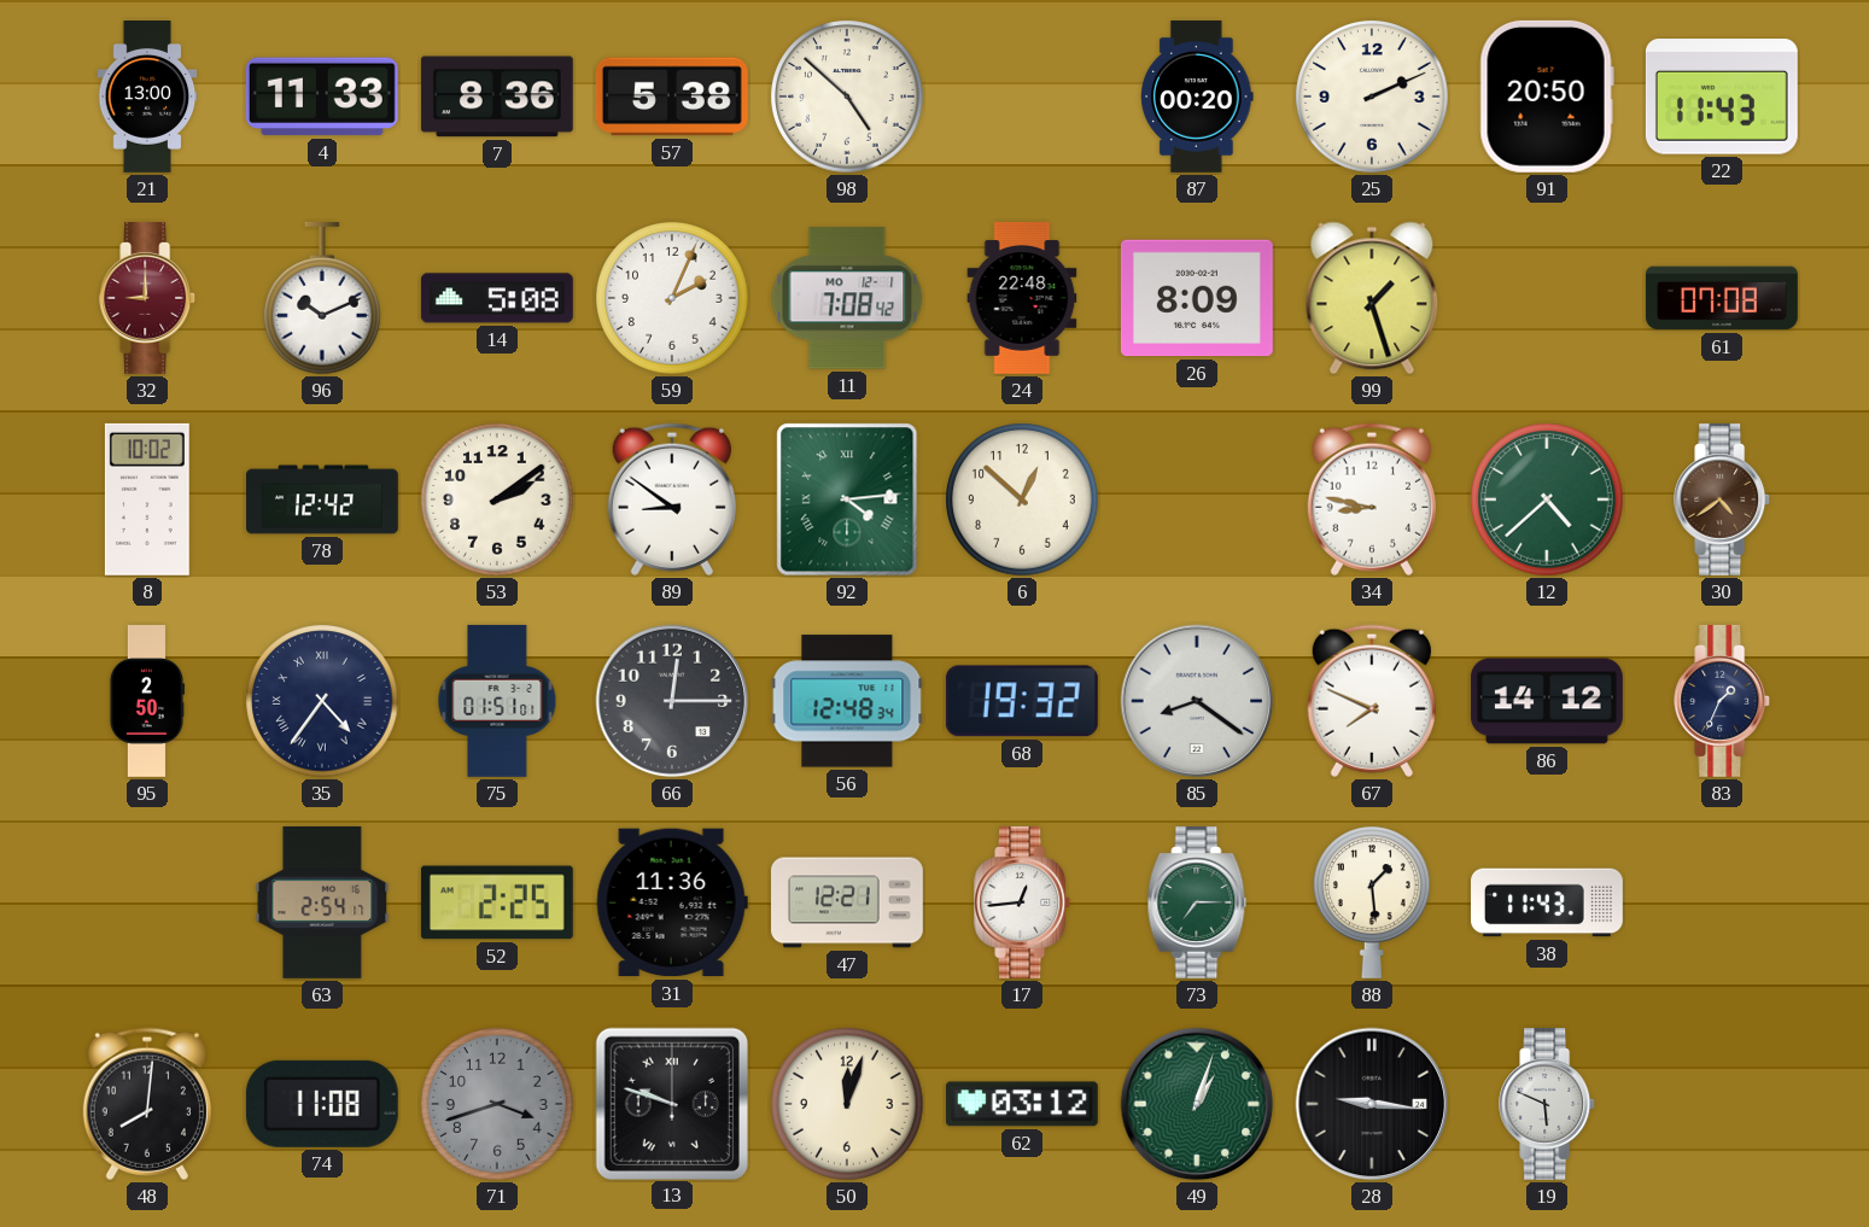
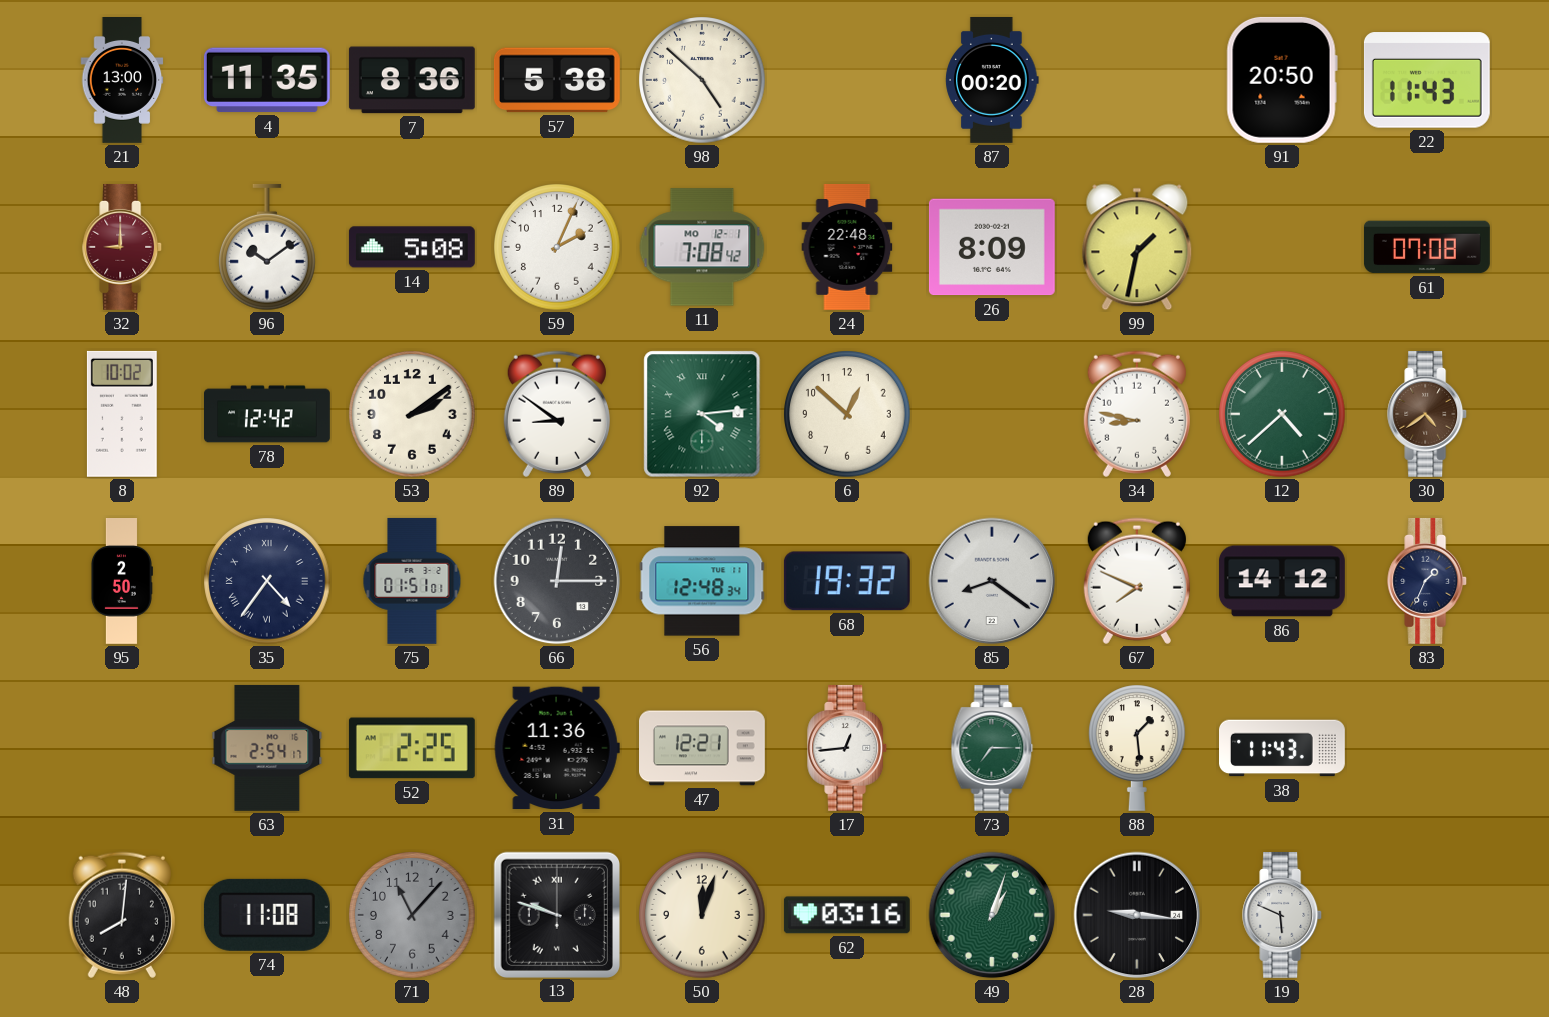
4: 11:33 -> 11:35 (267, 80)
25: 2:11 -> none (1372, 97)
96: 10:11 -> 10:09 (268, 247)
99: 1:27 -> 1:32 (1137, 247)
71: 3:42 -> 11:07 (412, 915)
62: 03:12 -> 03:16 (847, 915)
